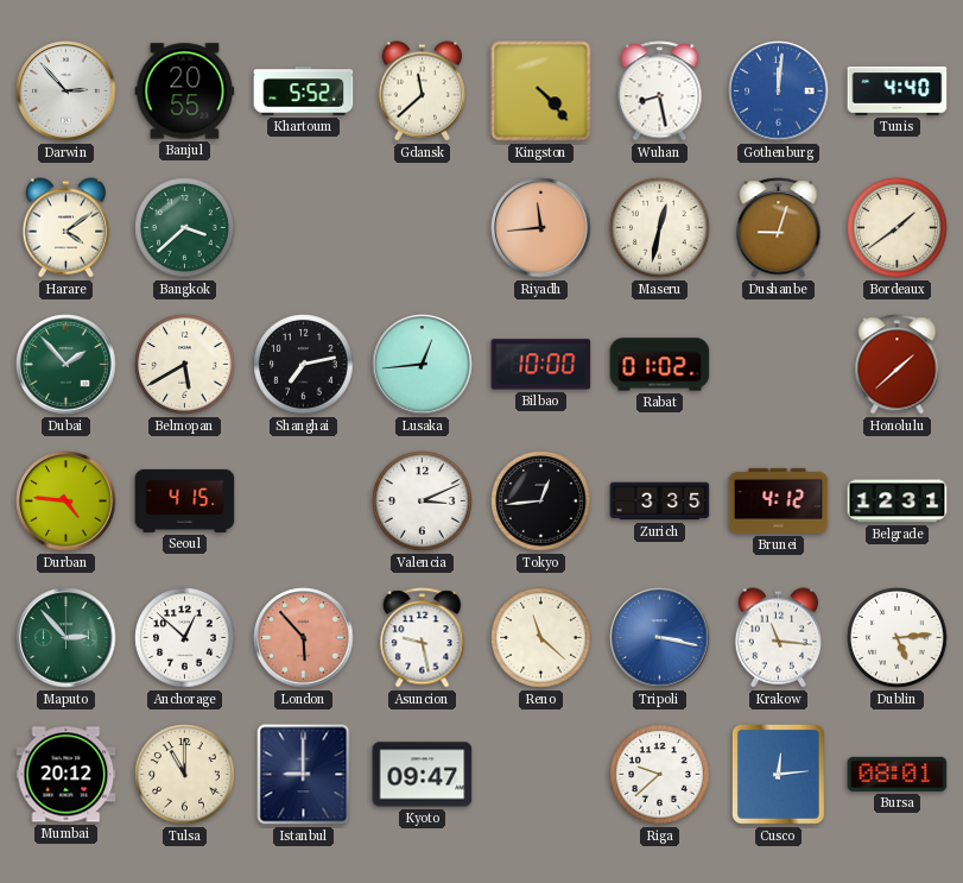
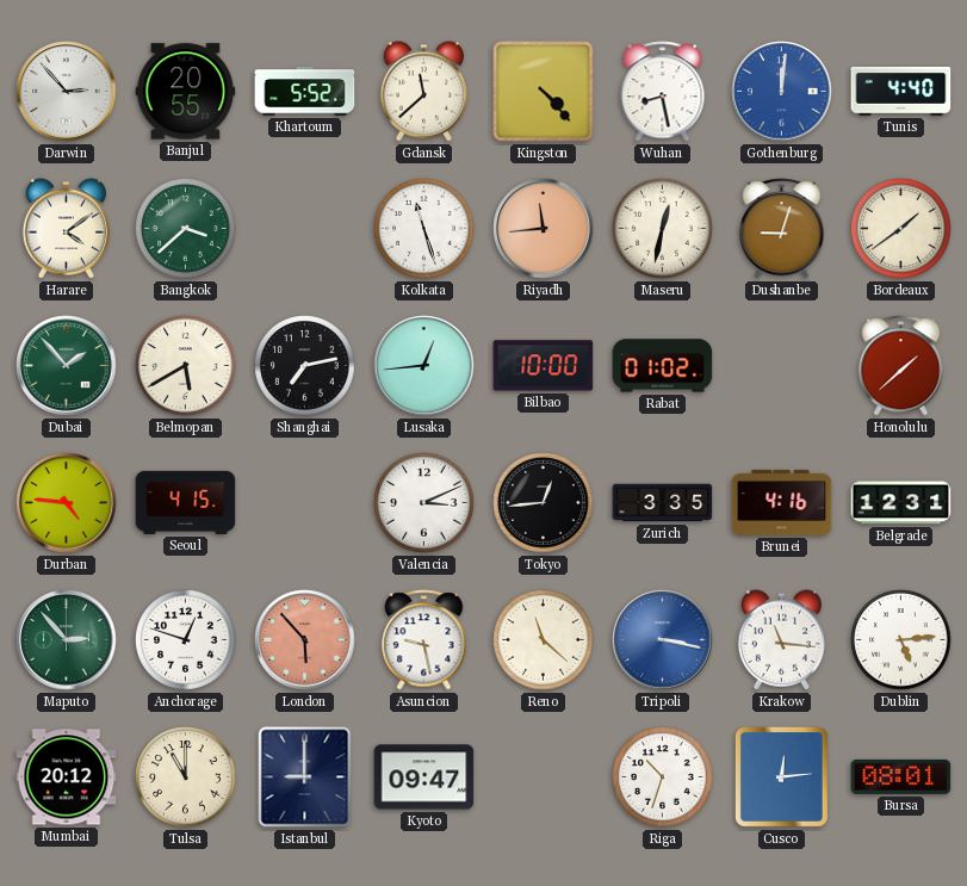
Kolkata: none -> 11:27 (424, 229)
Brunei: 4:12 -> 4:16 (782, 502)
Anchorage: 12:52 -> 12:48 (186, 640)
Riga: 9:38 -> 10:33 (663, 777)
